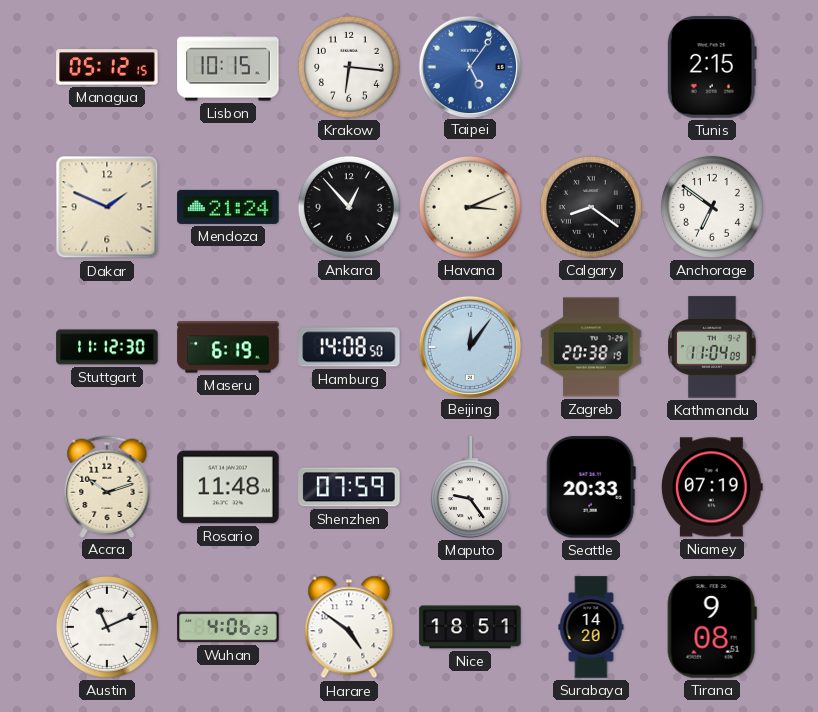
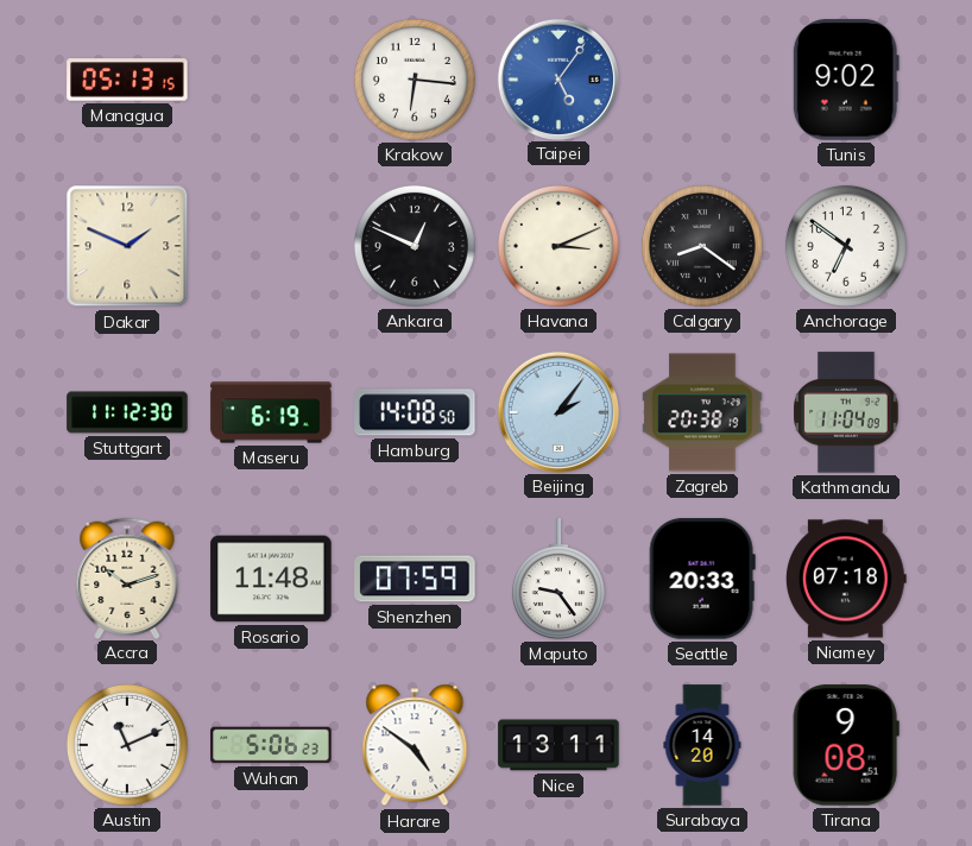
Managua: 05:12 -> 05:13 (127, 80)
Lisbon: 10:15 -> none (228, 67)
Tunis: 2:15 -> 9:02 (846, 80)
Mendoza: 21:24 -> none (228, 207)
Ankara: 12:53 -> 12:49 (415, 246)
Beijing: 12:06 -> 2:06 (557, 411)
Niamey: 07:19 -> 07:18 (846, 579)
Wuhan: 4:06 -> 5:06 (271, 745)
Nice: 18:51 -> 13:11 (558, 745)
